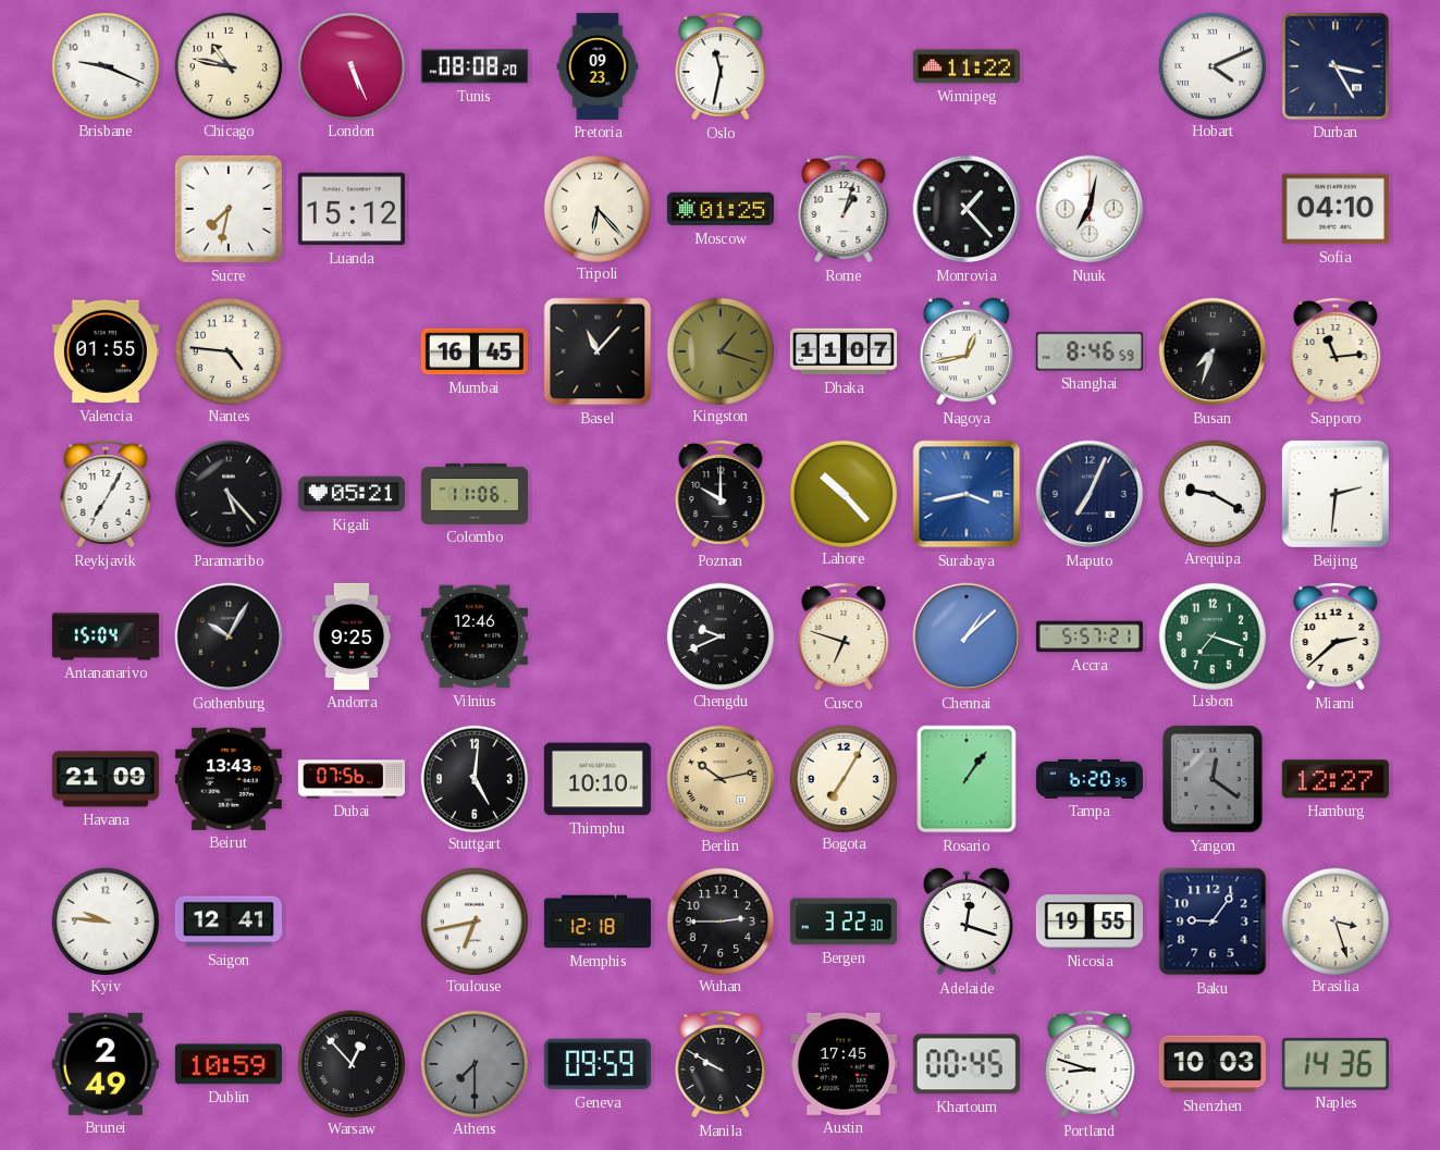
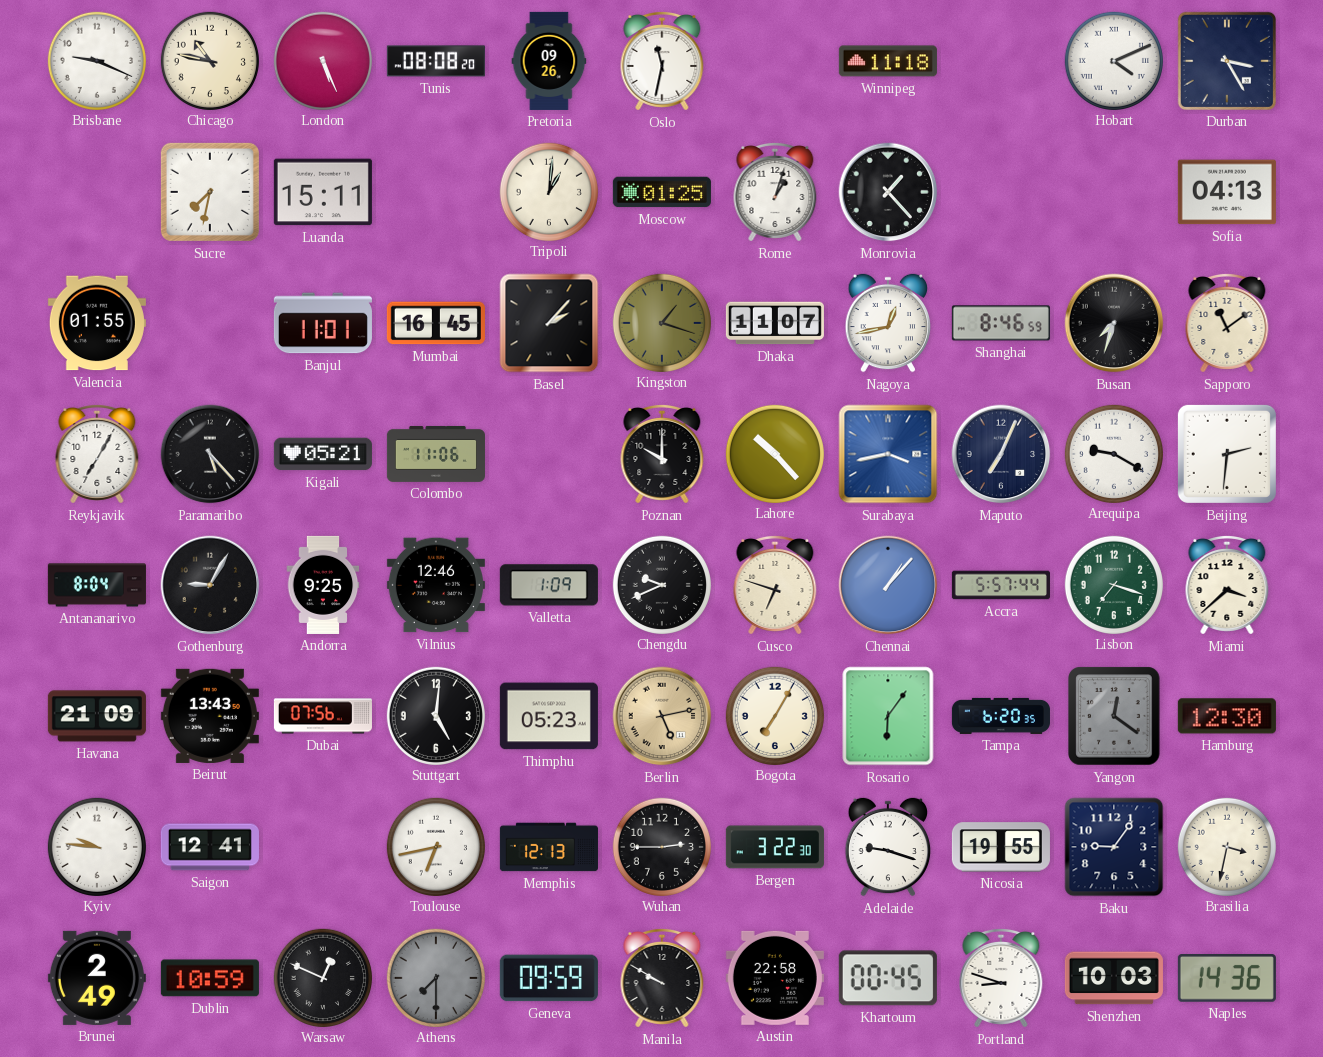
Pretoria: 09:23 -> 09:26 (549, 61)
Winnipeg: 11:22 -> 11:18 (888, 61)
Luanda: 15:12 -> 15:11 (323, 192)
Tripoli: 6:23 -> 1:01 (548, 191)
Nuuk: 7:02 -> none (1090, 209)
Sofia: 04:10 -> 04:13 (1227, 192)
Nantes: 4:46 -> none (227, 350)
Banjul: none -> 11:01 (323, 323)
Basel: 11:07 -> 2:07 (549, 323)
Sapporo: 11:14 -> 11:09 (1227, 323)
Antananarivo: 15:04 -> 8:04 (97, 585)
Gothenburg: 10:05 -> 9:05 (210, 585)
Valletta: none -> 1:09 (549, 585)
Chennai: 1:08 -> 1:07 (888, 585)
Accra: 5:57:21 -> 5:57:44 (1001, 585)
Miami: 2:38 -> 3:38 (1227, 585)
Thimphu: 10:10 -> 05:23 (549, 716)
Berlin: 10:13 -> 5:13 (662, 716)
Rosario: 1:06 -> 6:06 (888, 716)
Hamburg: 12:27 -> 12:30 (1227, 716)
Memphis: 12:18 -> 12:13 (549, 847)
Adelaide: 12:18 -> 9:18 (888, 847)
Brasilia: 3:27 -> 3:32 (1226, 846)
Warsaw: 12:53 -> 12:49 (322, 977)
Austin: 17:45 -> 22:58 (775, 978)
